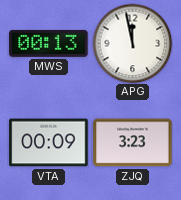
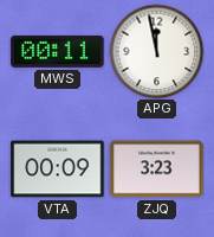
MWS: 00:13 -> 00:11 (58, 51)
